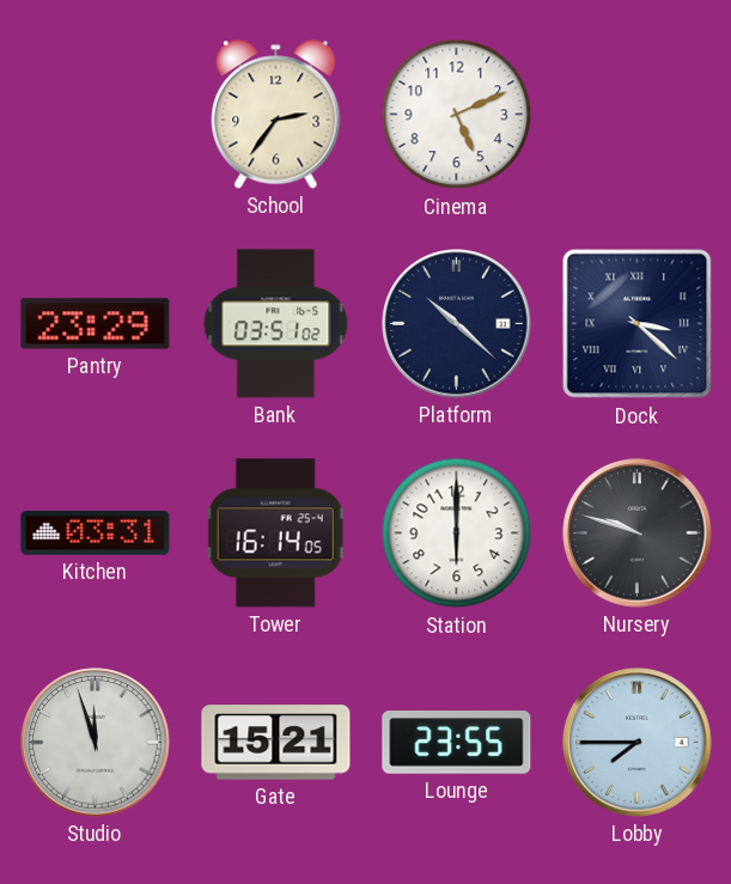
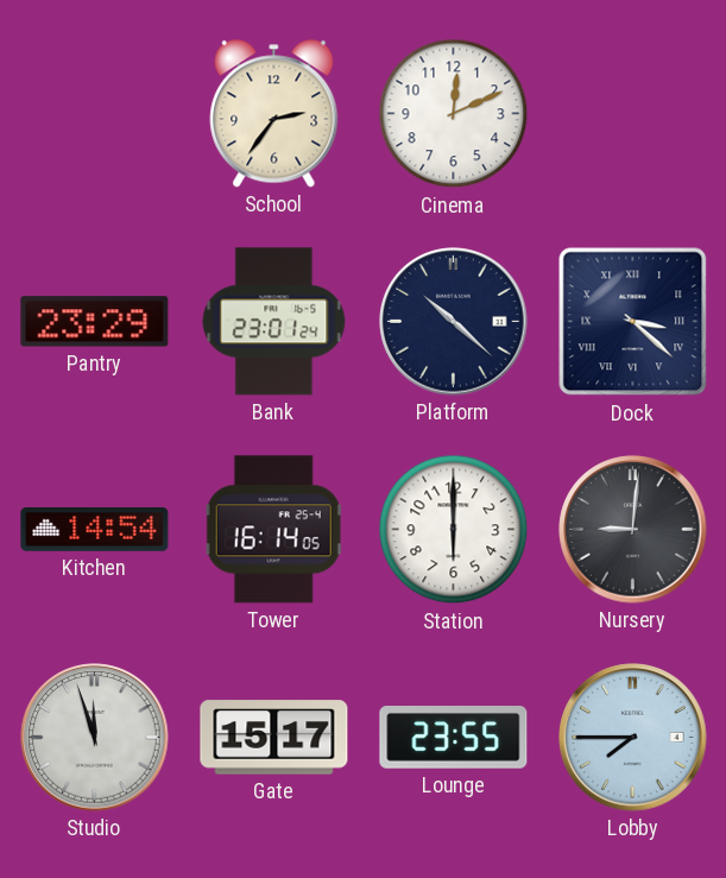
Cinema: 5:11 -> 12:11 (454, 114)
Bank: 03:51 -> 23:01 (274, 322)
Kitchen: 03:31 -> 14:54 (95, 529)
Nursery: 9:48 -> 9:01 (633, 530)
Gate: 15:21 -> 15:17 (274, 738)
